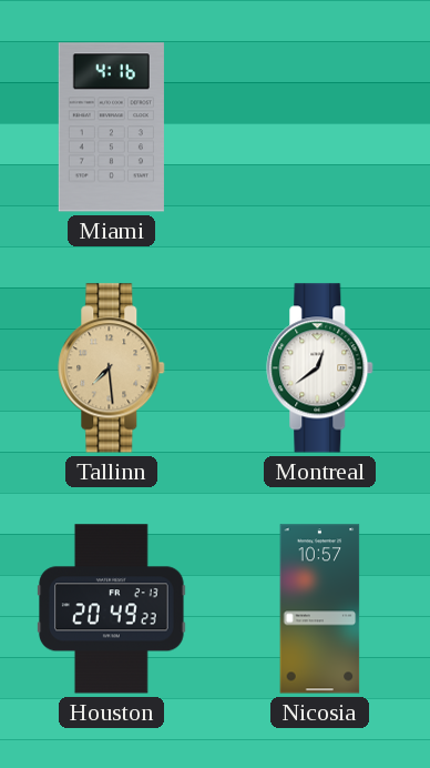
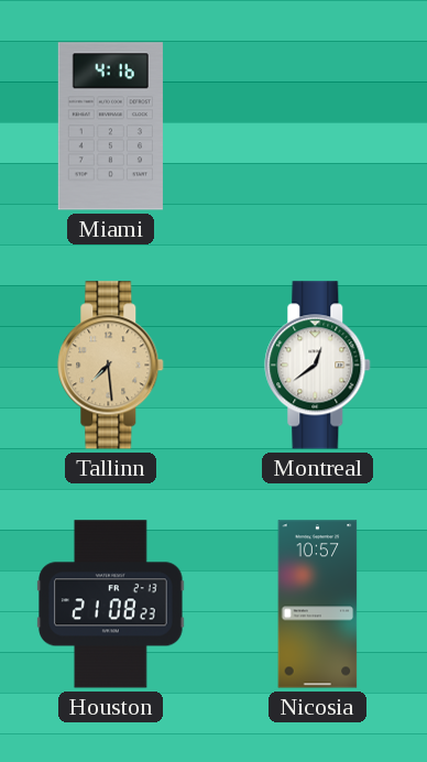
Houston: 20:49 -> 21:08 (111, 605)
